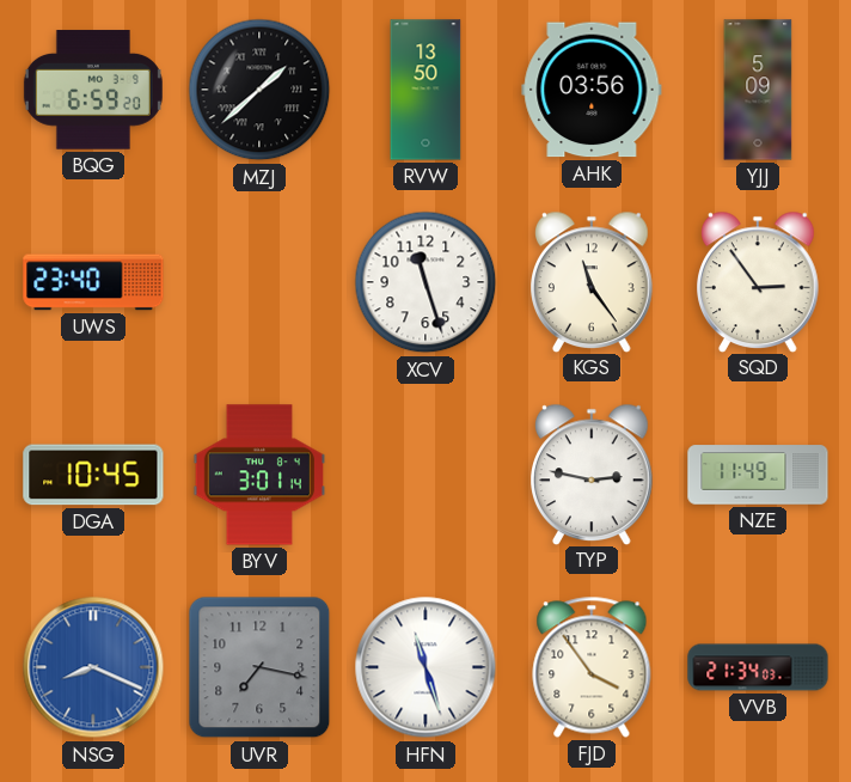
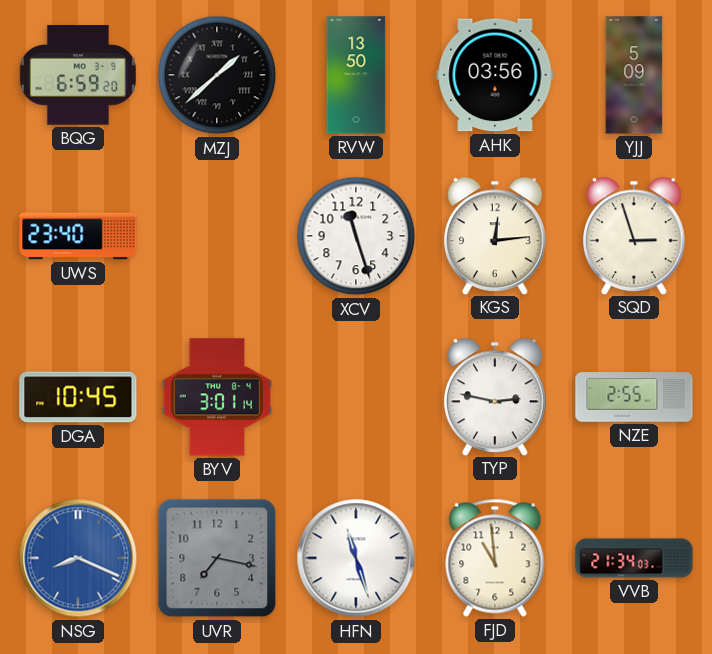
KGS: 11:24 -> 12:14 (496, 235)
SQD: 2:54 -> 2:57 (635, 235)
NZE: 11:49 -> 2:55 (634, 397)
FJD: 3:54 -> 10:59 (495, 558)
